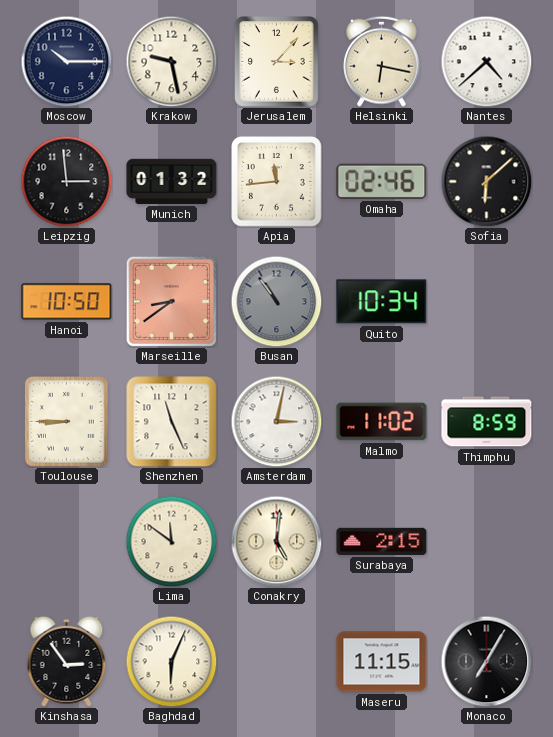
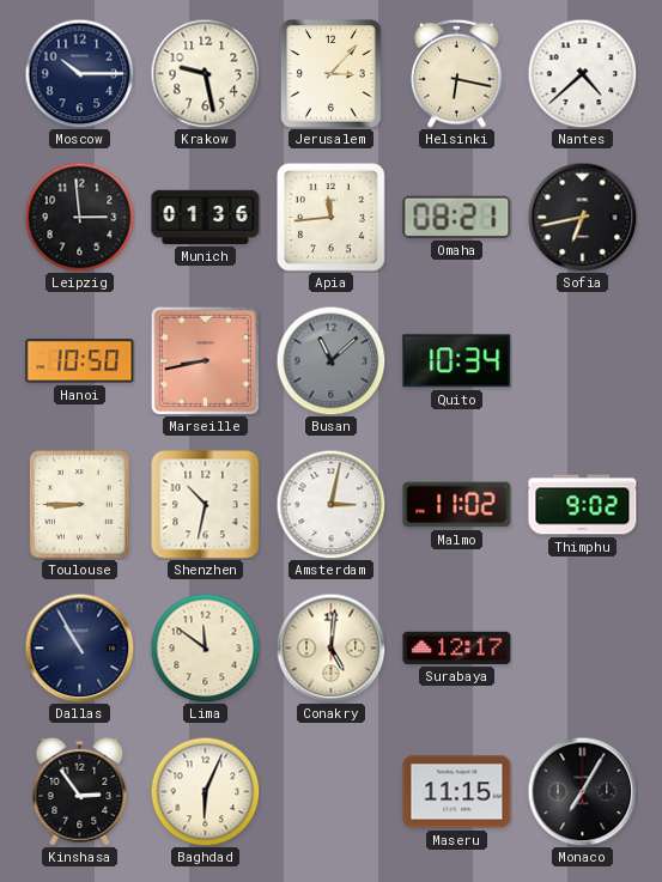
Munich: 01:32 -> 01:36 (206, 217)
Omaha: 02:46 -> 08:21 (457, 217)
Sofia: 6:08 -> 6:43 (582, 217)
Marseille: 8:39 -> 8:43 (205, 360)
Busan: 10:54 -> 11:08 (330, 360)
Shenzhen: 11:26 -> 10:32 (206, 505)
Thimphu: 8:59 -> 9:02 (583, 505)
Dallas: none -> 10:55 (79, 647)
Surabaya: 2:15 -> 12:17 (457, 647)
